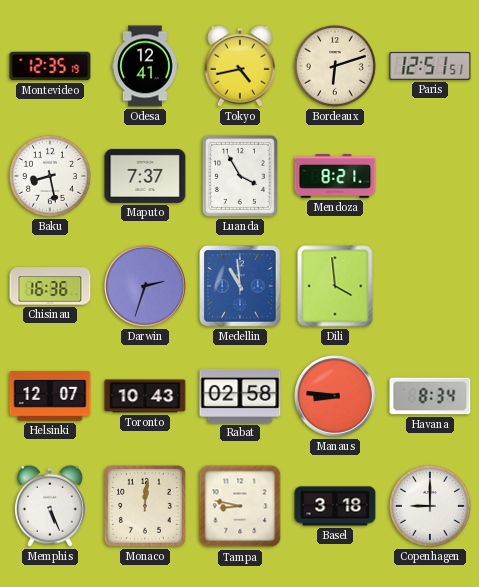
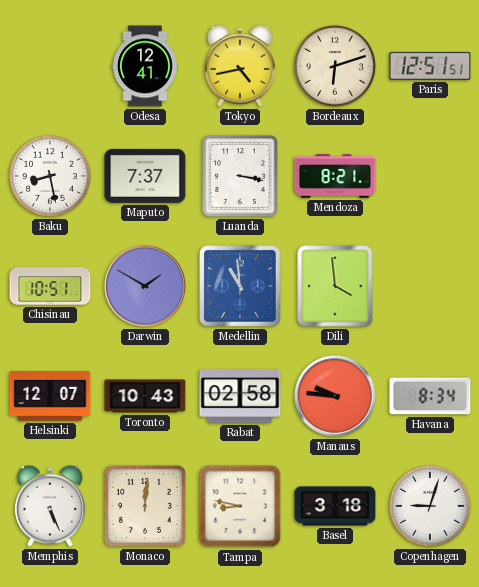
Montevideo: 12:35 -> none (50, 66)
Luanda: 3:55 -> 3:17 (240, 176)
Chisinau: 16:36 -> 10:51 (50, 286)
Darwin: 2:33 -> 1:50 (145, 286)
Manaus: 8:46 -> 9:46 (335, 396)
Copenhagen: 9:00 -> 9:03 (430, 506)
